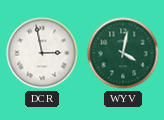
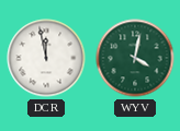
DCR: 2:58 -> 11:58 (46, 58)
